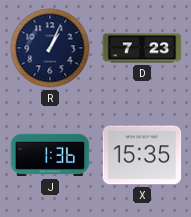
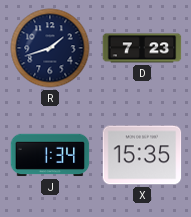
R: 1:04 -> 1:42 (50, 48)
J: 1:36 -> 1:34 (50, 155)
